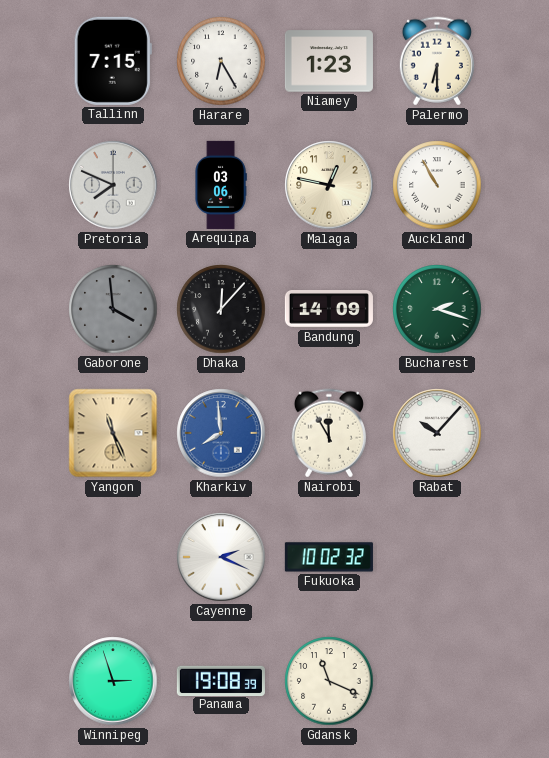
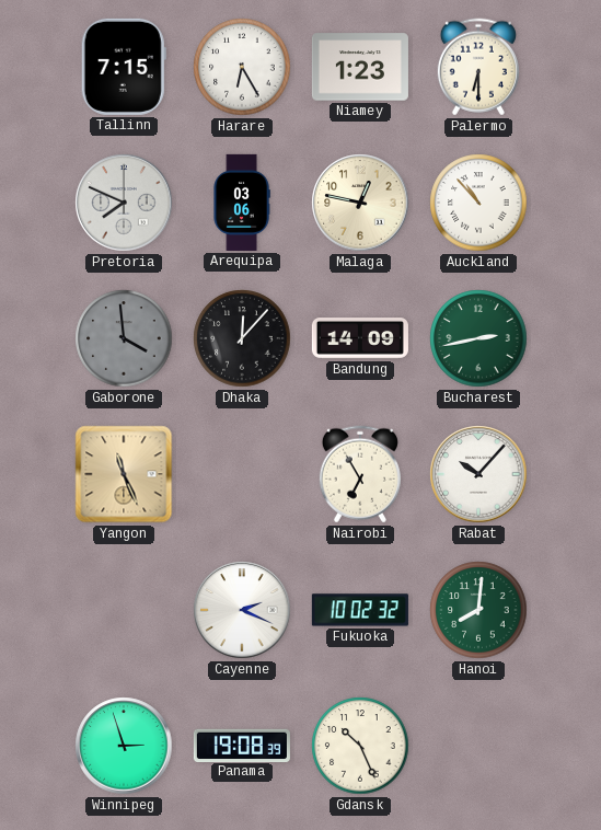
Auckland: 10:55 -> 10:53 (478, 203)
Bucharest: 2:18 -> 2:43 (478, 338)
Kharkiv: 7:59 -> none (221, 433)
Nairobi: 11:55 -> 6:55 (360, 474)
Hanoi: none -> 8:01 (478, 610)
Gdansk: 11:19 -> 10:26 (360, 746)
